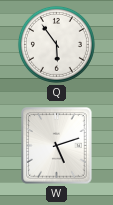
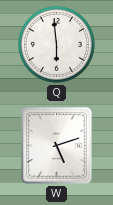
Q: 5:54 -> 5:59 (56, 44)
